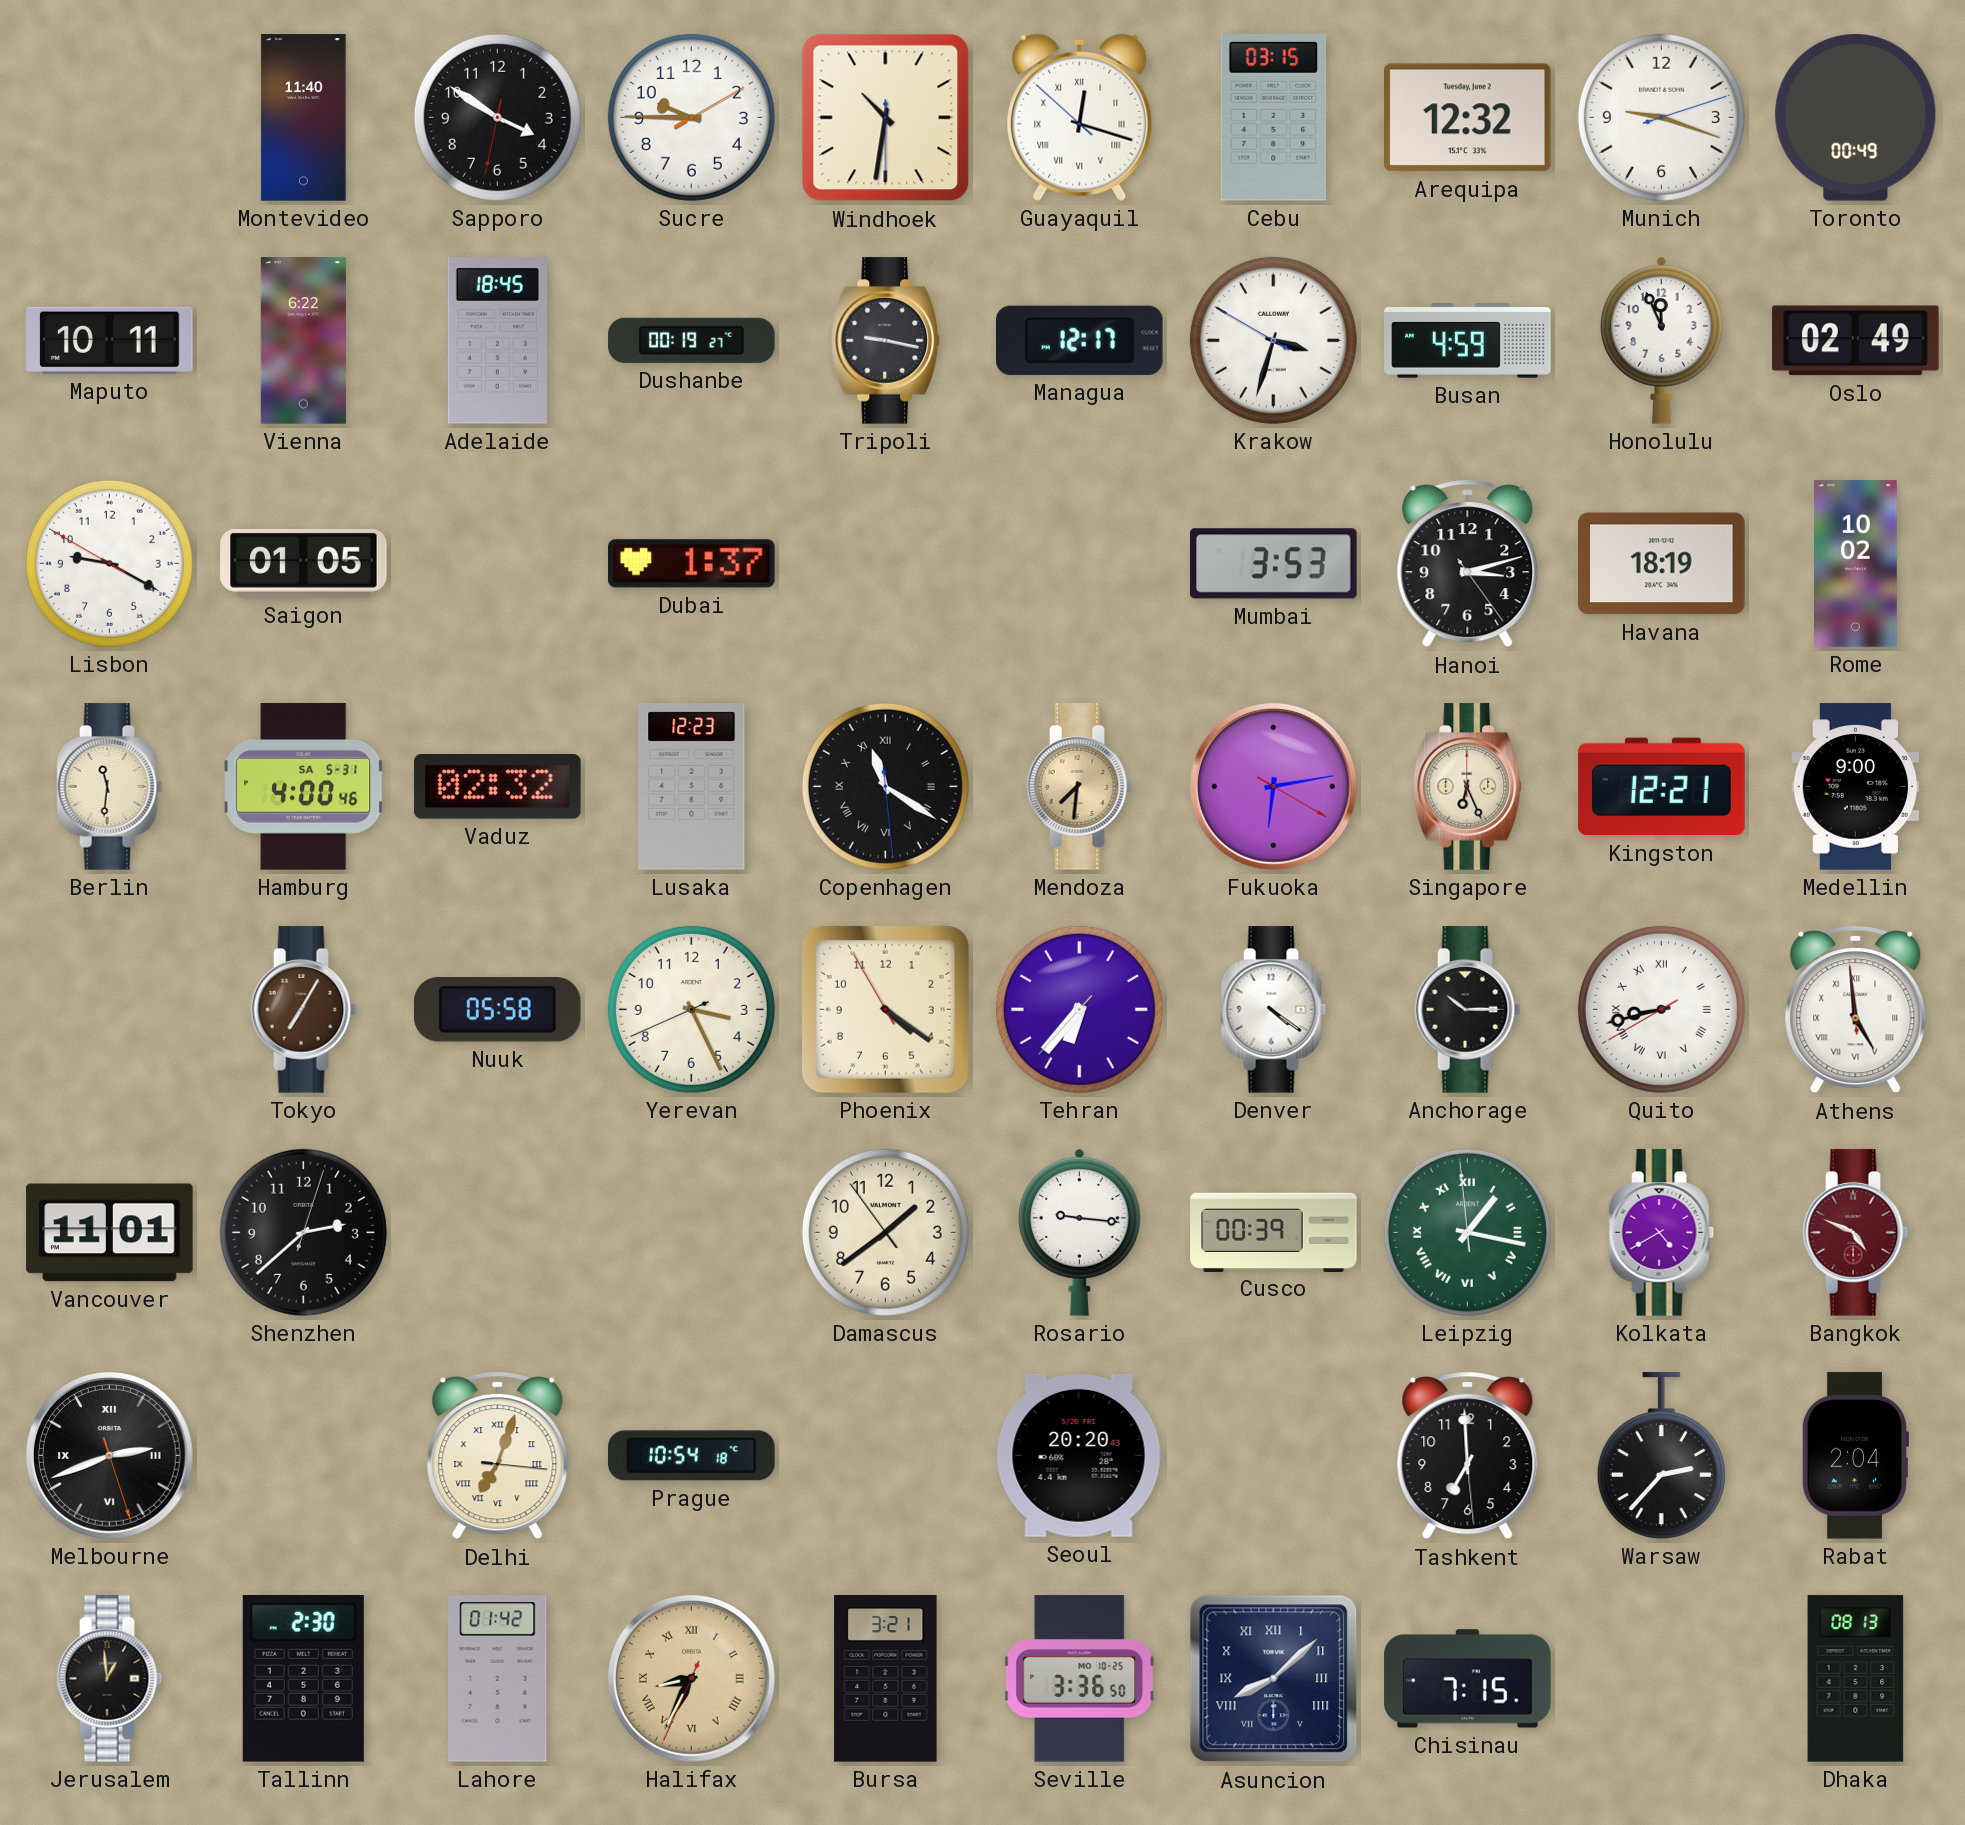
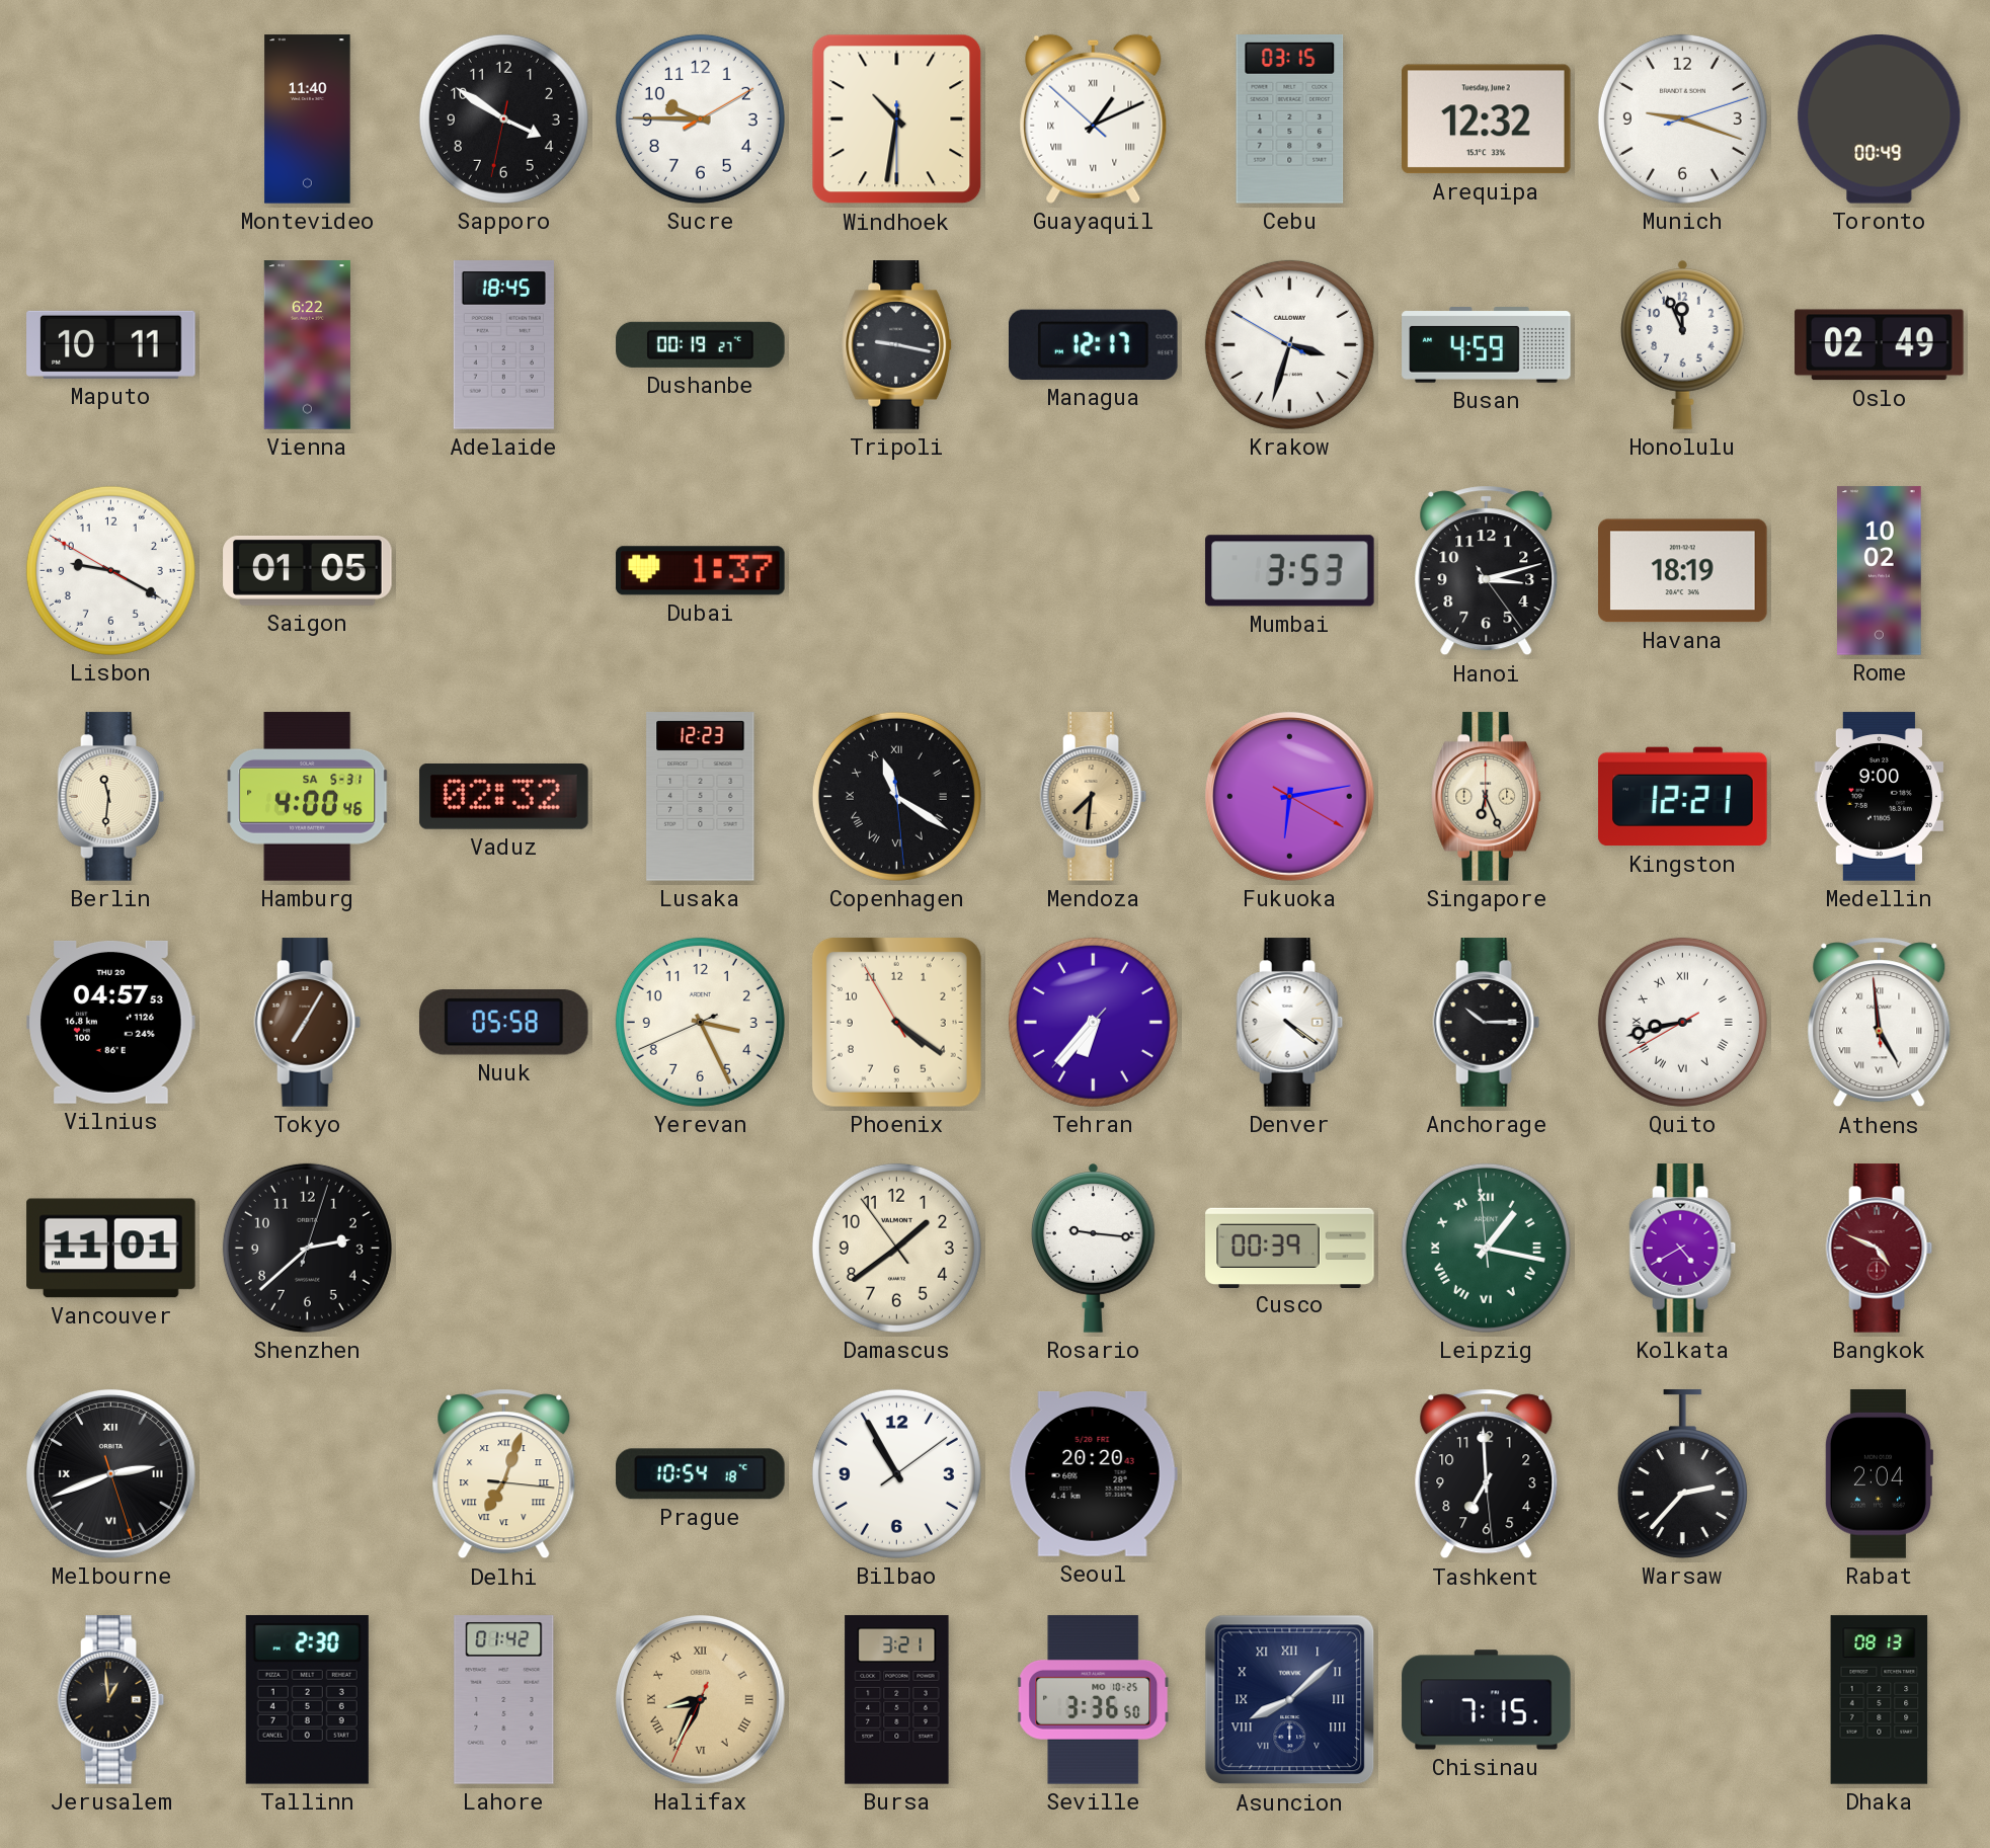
Guayaquil: 12:17 -> 1:10 (1094, 118)
Vilnius: none -> 04:57 (111, 1022)
Bilbao: none -> 10:55 (896, 1473)
